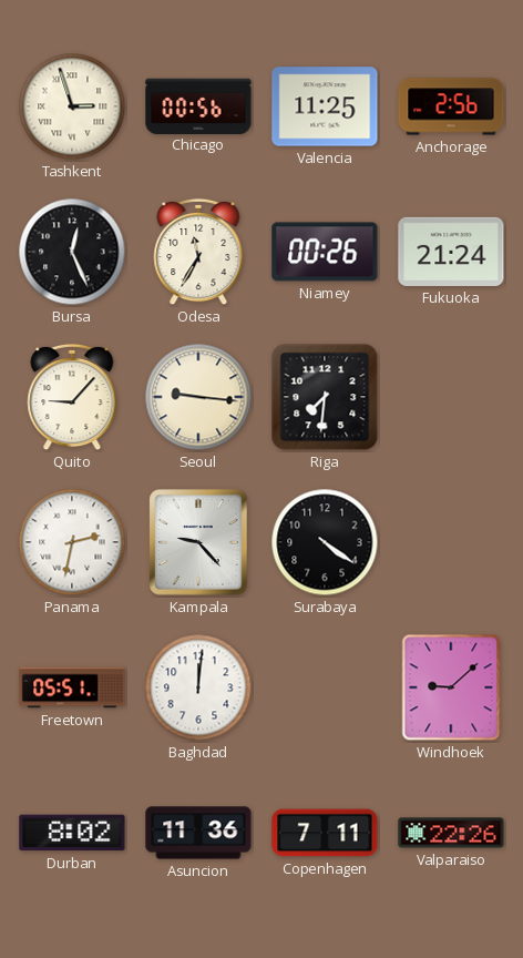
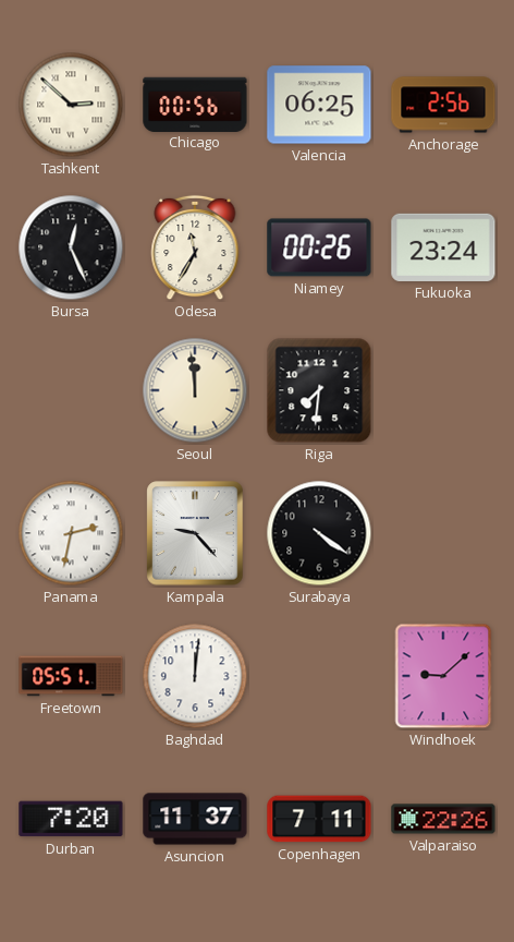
Tashkent: 2:57 -> 2:52 (71, 105)
Valencia: 11:25 -> 06:25 (319, 105)
Fukuoka: 21:24 -> 23:24 (443, 247)
Quito: 9:07 -> none (72, 397)
Seoul: 9:16 -> 11:59 (195, 390)
Durban: 8:02 -> 7:20 (71, 819)
Asuncion: 11:36 -> 11:37 (195, 819)
